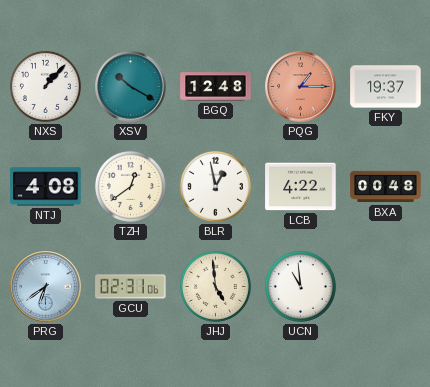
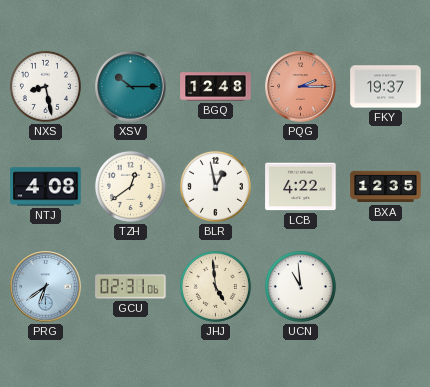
NXS: 1:07 -> 8:28 (45, 86)
XSV: 10:20 -> 10:15 (131, 87)
PQG: 1:15 -> 2:15 (301, 87)
BXA: 00:48 -> 12:35 (386, 187)
